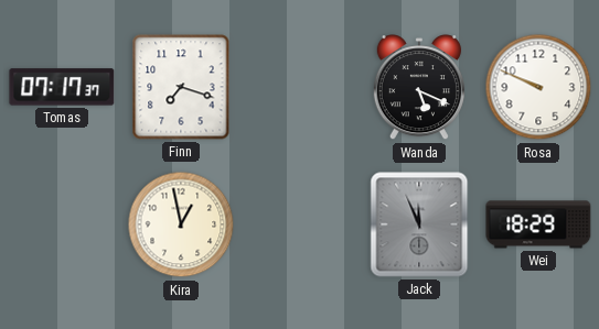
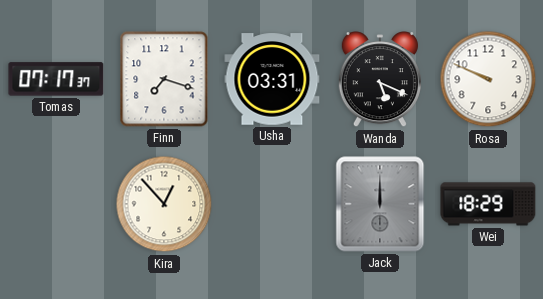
Usha: none -> 03:31 (272, 79)
Kira: 12:58 -> 12:53 (164, 204)
Jack: 11:56 -> 12:00 (380, 204)
